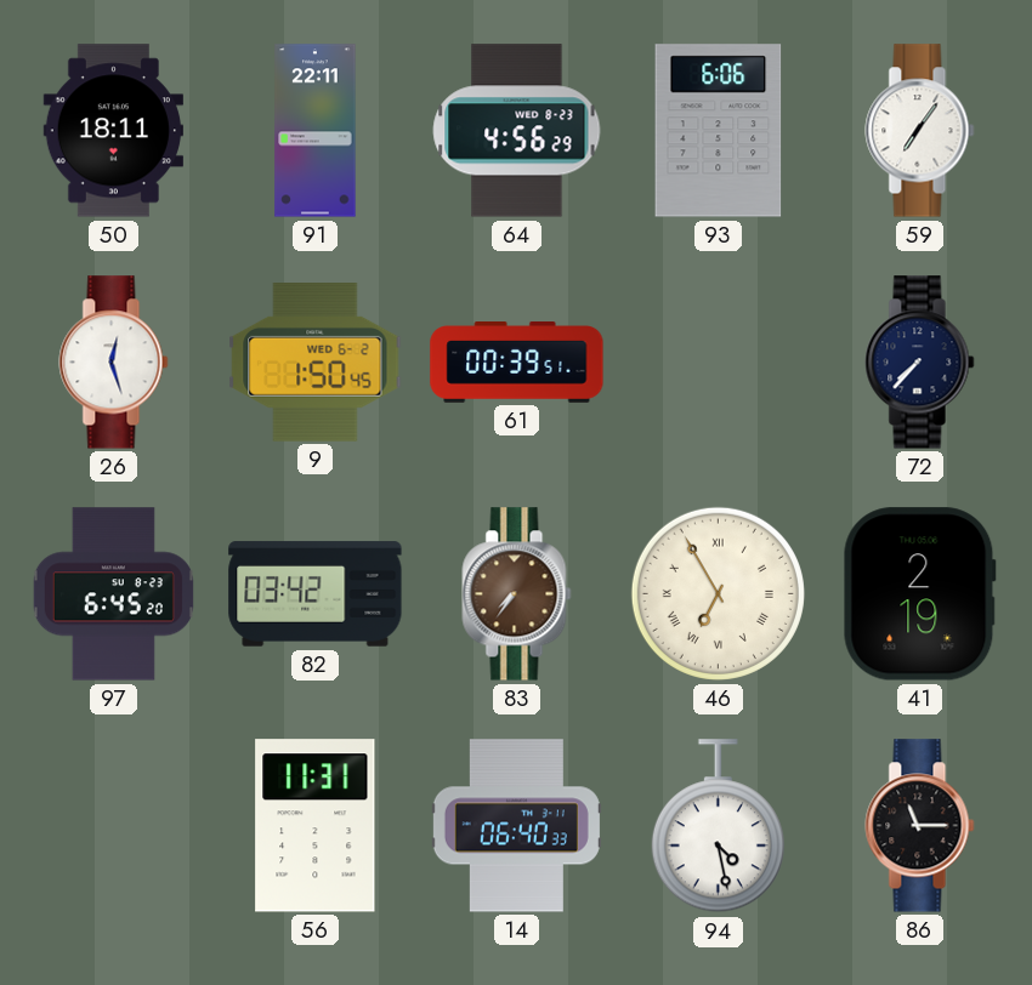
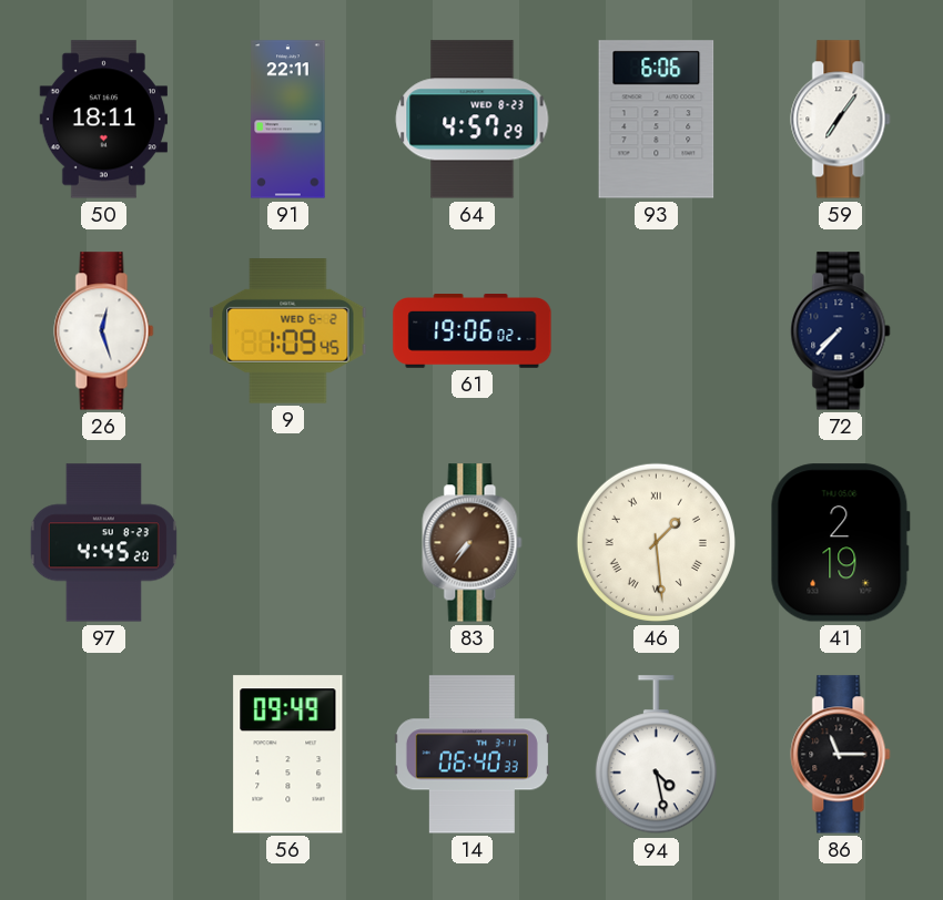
64: 4:56 -> 4:57 (473, 120)
9: 1:50 -> 1:09 (288, 331)
61: 00:39 -> 19:06 (473, 331)
97: 6:45 -> 4:45 (103, 543)
82: 03:42 -> none (316, 594)
46: 6:55 -> 1:29 (656, 542)
56: 11:31 -> 09:49 (288, 755)
